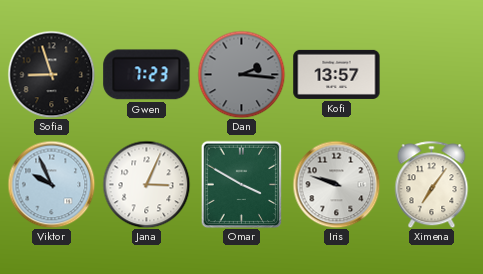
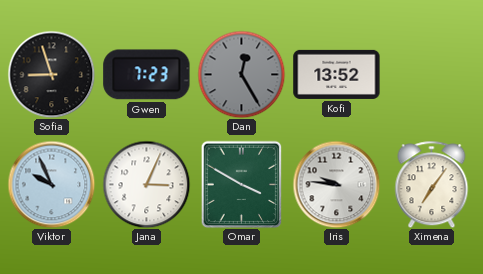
Dan: 2:16 -> 12:25 (241, 74)
Kofi: 13:57 -> 13:52 (337, 74)
Iris: 9:48 -> 9:46 (336, 184)
